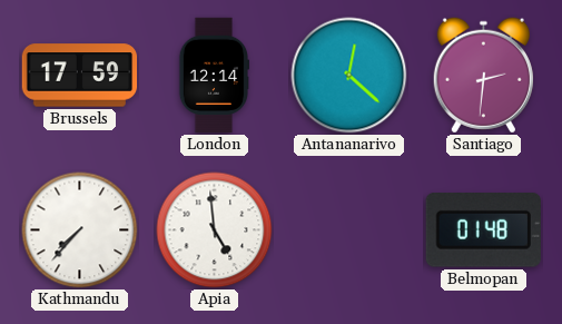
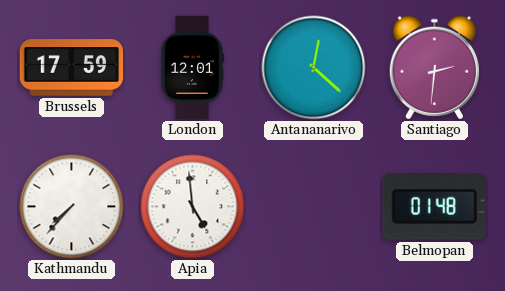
London: 12:14 -> 12:01 (191, 68)
